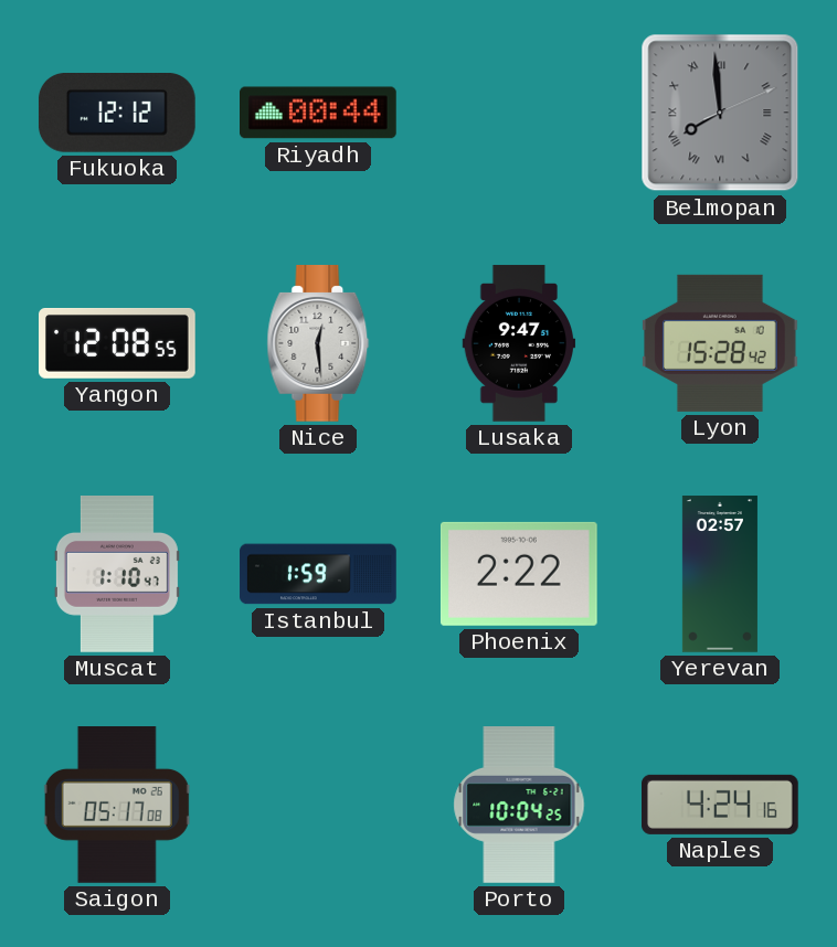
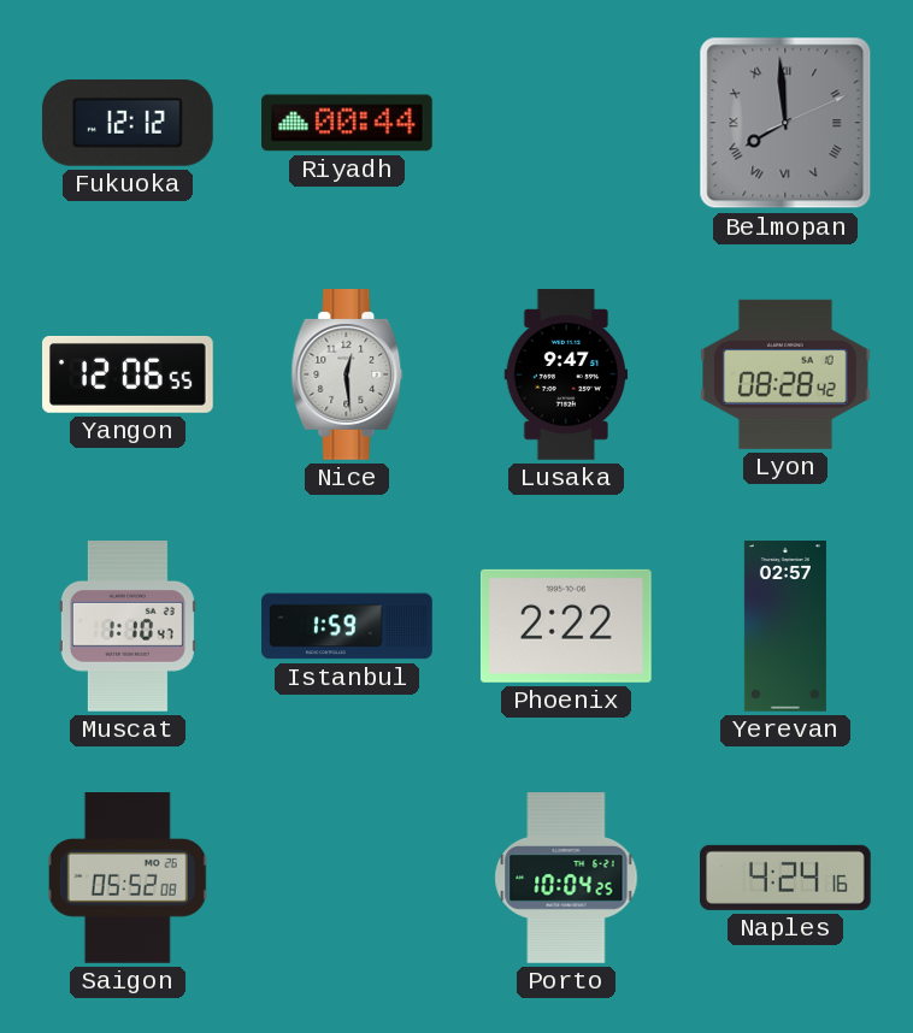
Yangon: 12:08 -> 12:06 (129, 376)
Lyon: 15:28 -> 08:28 (787, 374)
Saigon: 05:17 -> 05:52 (128, 878)
